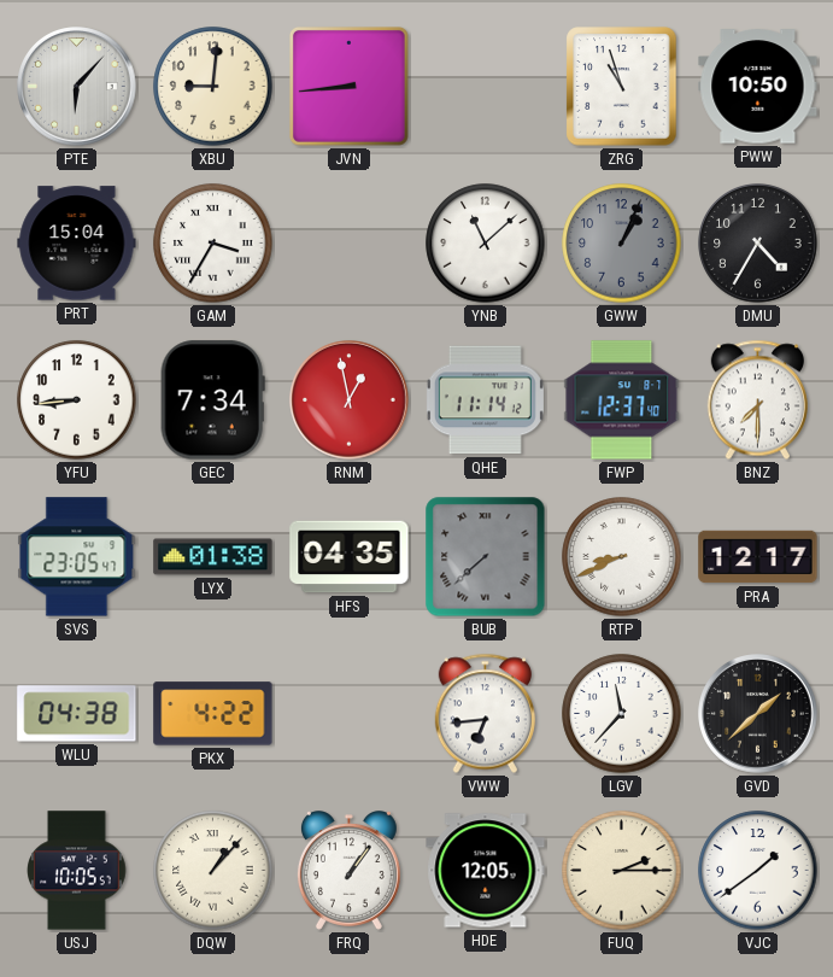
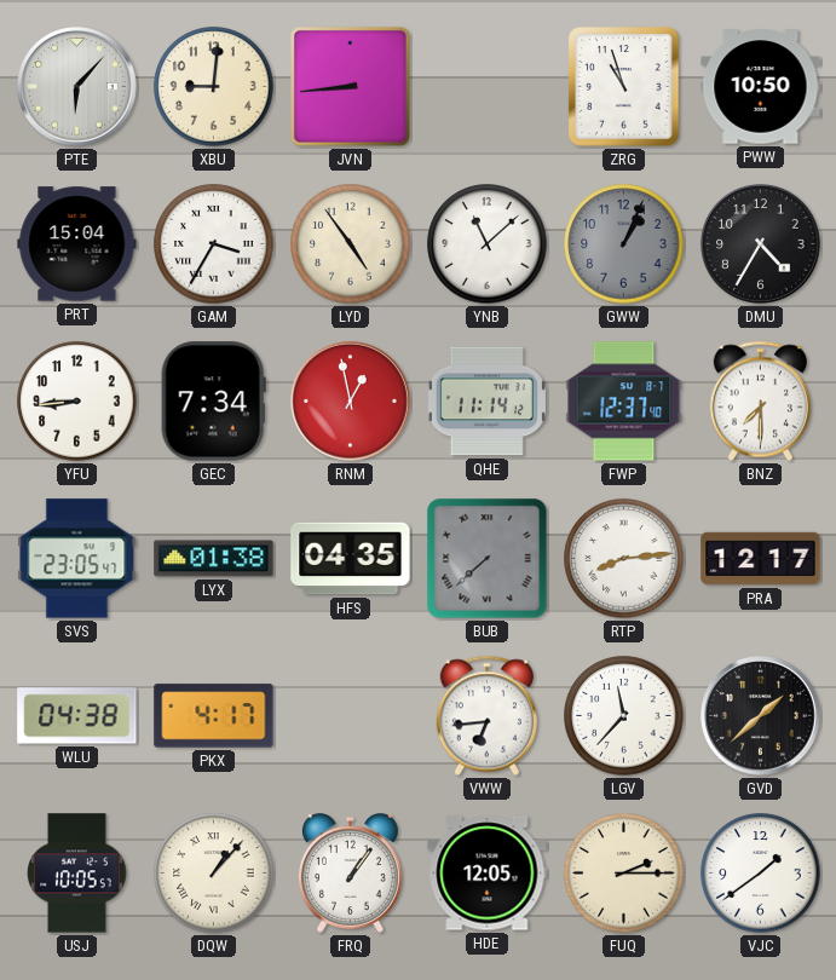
LYD: none -> 4:54 (351, 244)
RTP: 8:41 -> 8:14 (624, 559)
PKX: 4:22 -> 4:17 (214, 716)
